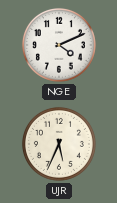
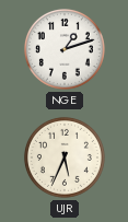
NGE: 4:11 -> 1:12 (65, 49)
